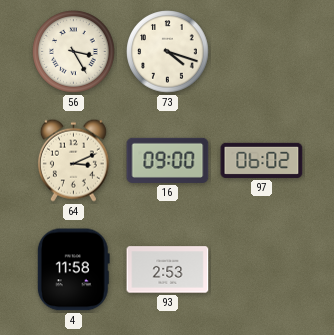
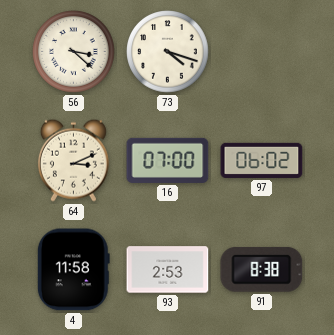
56: 3:25 -> 3:22 (74, 52)
16: 09:00 -> 07:00 (168, 160)
91: none -> 8:38 (262, 269)
